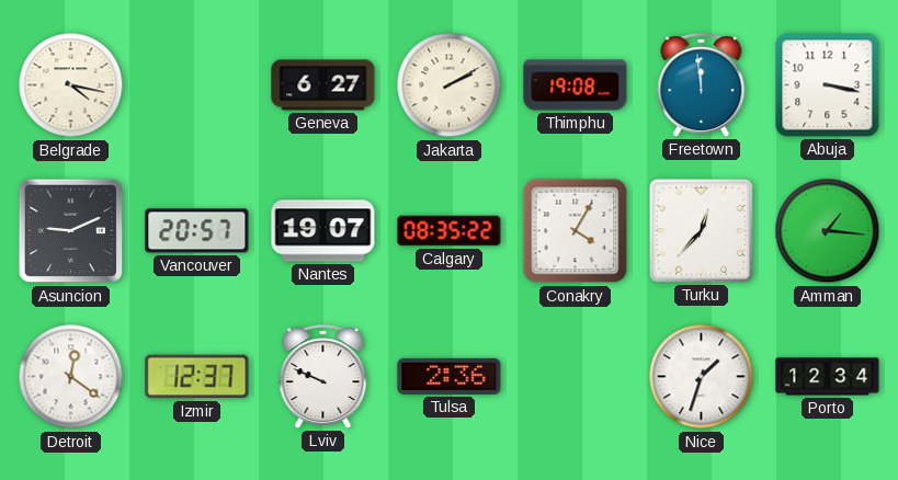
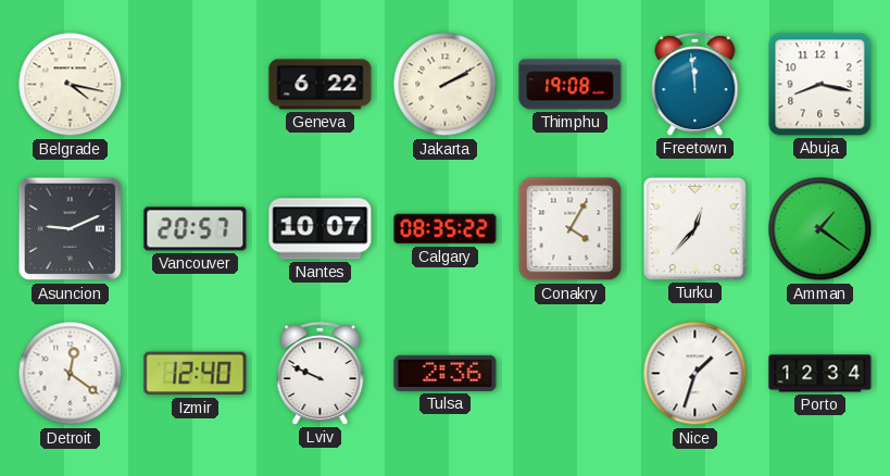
Geneva: 6:27 -> 6:22 (321, 85)
Abuja: 3:17 -> 8:17 (820, 85)
Nantes: 19:07 -> 10:07 (321, 229)
Amman: 1:16 -> 1:21 (820, 229)
Izmir: 12:37 -> 12:40 (196, 374)
